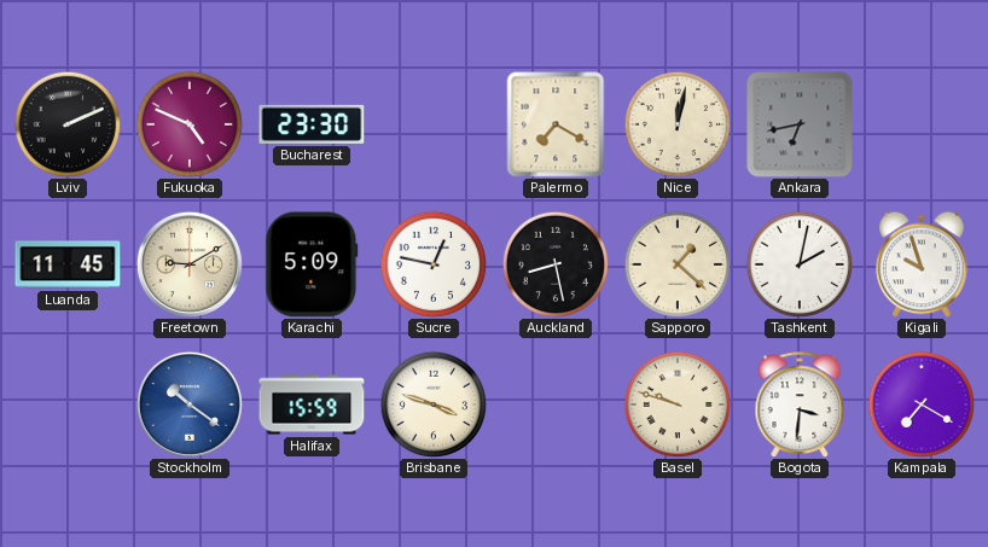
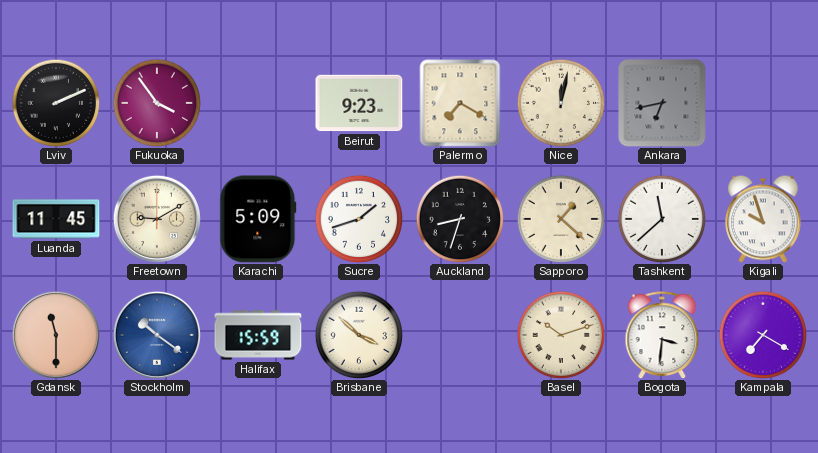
Fukuoka: 4:49 -> 3:54 (156, 102)
Bucharest: 23:30 -> none (312, 124)
Beirut: none -> 9:23 (359, 103)
Sucre: 12:47 -> 1:42 (358, 218)
Auckland: 8:28 -> 8:33 (459, 218)
Tashkent: 2:02 -> 11:38 (661, 218)
Gdansk: none -> 11:30 (55, 334)
Brisbane: 3:48 -> 3:52 (358, 334)
Basel: 9:48 -> 10:12 (560, 334)
